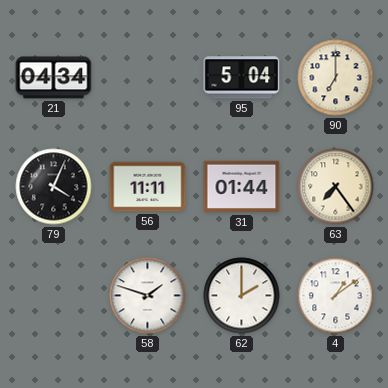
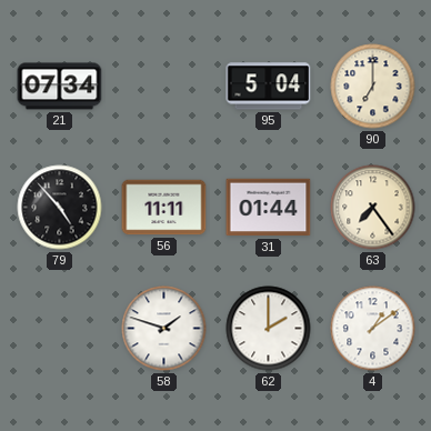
21: 04:34 -> 07:34 (60, 87)
79: 4:04 -> 4:53 (60, 208)
